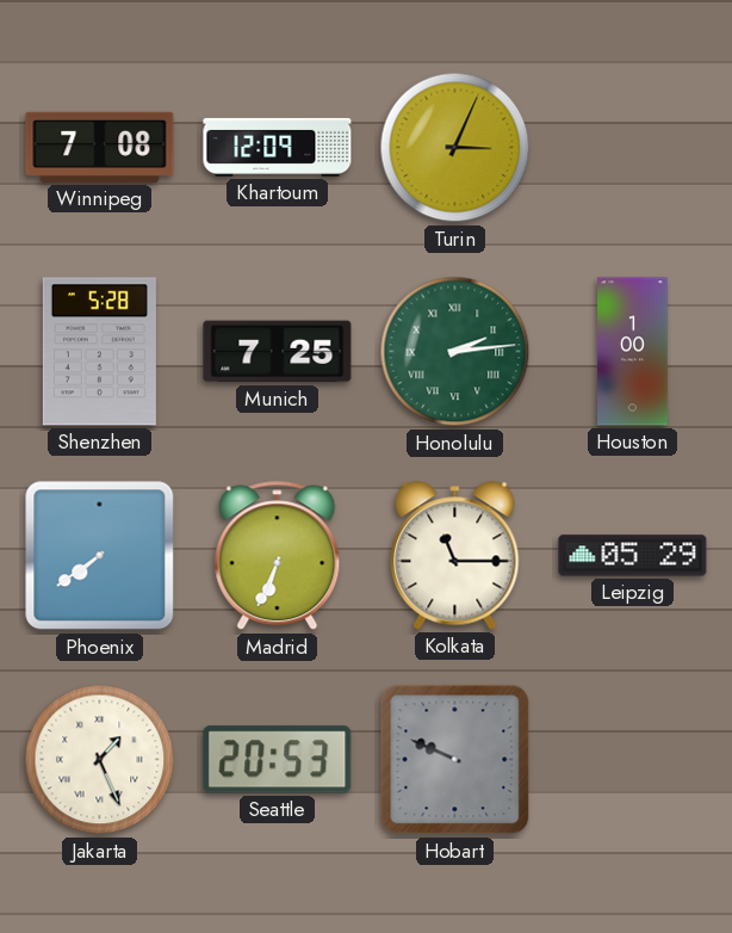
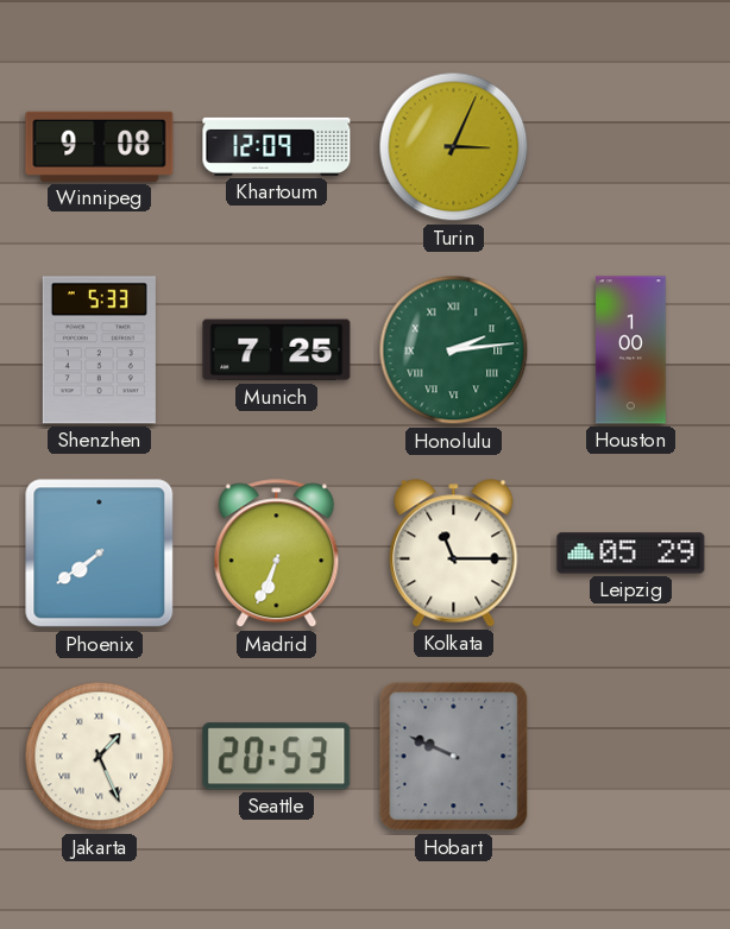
Winnipeg: 7:08 -> 9:08 (100, 146)
Shenzhen: 5:28 -> 5:33 (99, 350)
